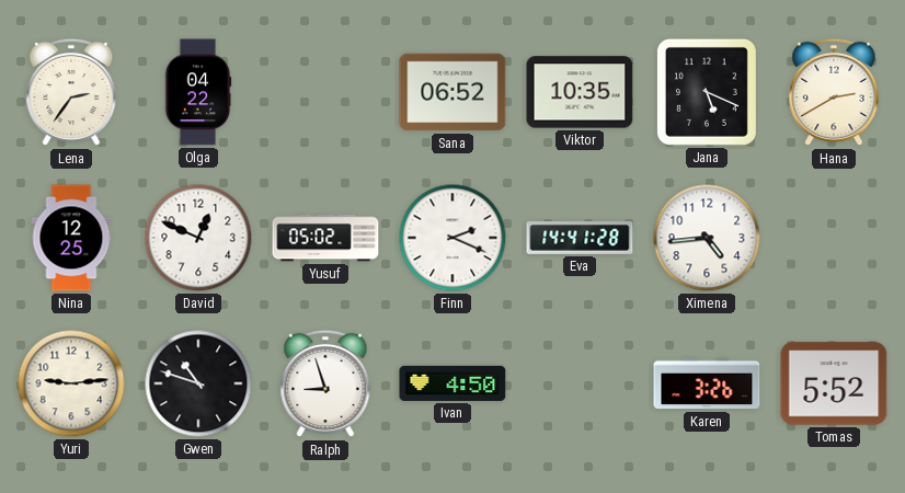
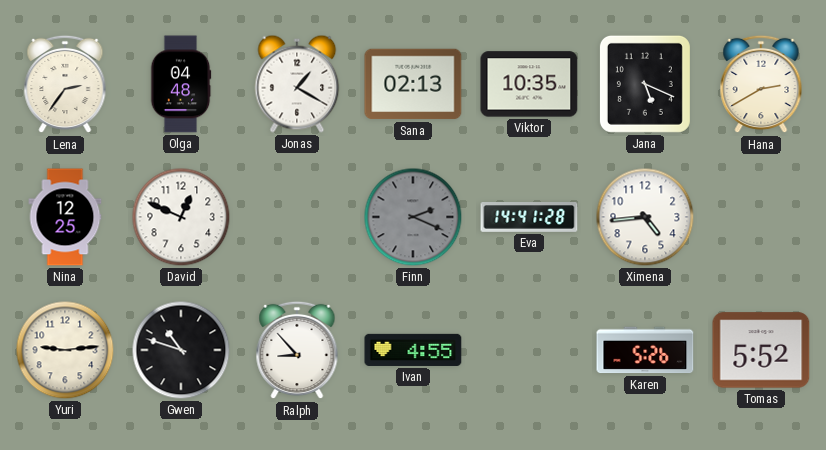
Olga: 04:22 -> 04:48 (181, 84)
Jonas: none -> 1:20 (297, 84)
Sana: 06:52 -> 02:13 (413, 84)
Yusuf: 05:02 -> none (325, 238)
Finn dial: white -> grey (413, 217)
Ralph: 8:57 -> 8:53 (297, 350)
Ivan: 4:50 -> 4:55 (413, 350)
Karen: 3:26 -> 5:26 (645, 350)
